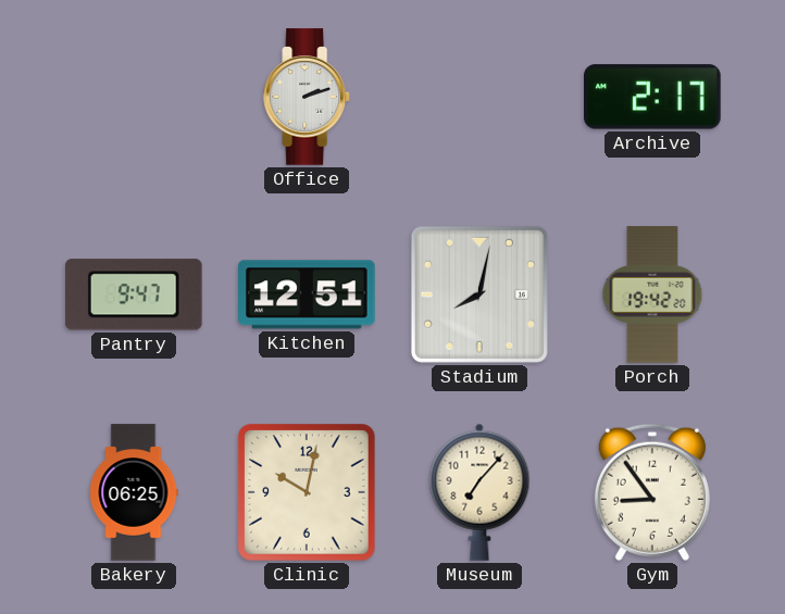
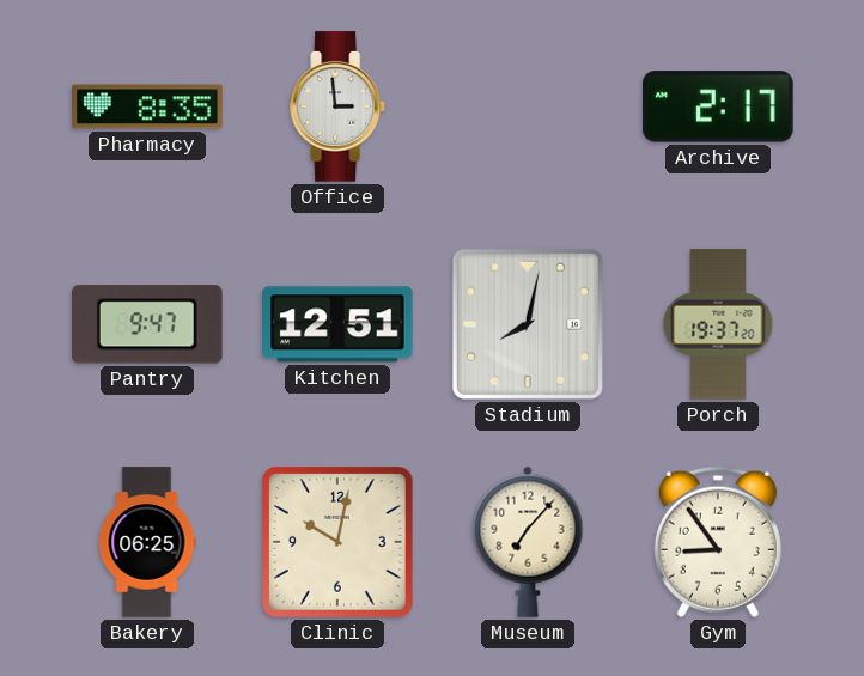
Pharmacy: none -> 8:35 (147, 106)
Office: 2:12 -> 2:59 (339, 106)
Porch: 19:42 -> 19:37 (718, 324)
